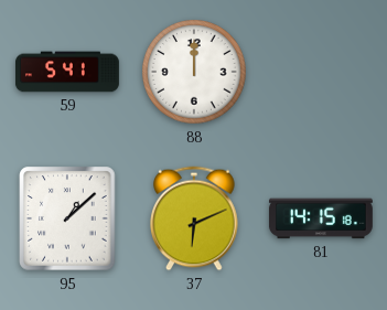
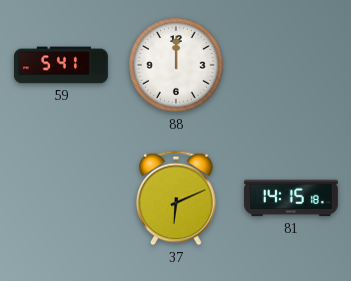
95: 1:08 -> none (67, 218)
